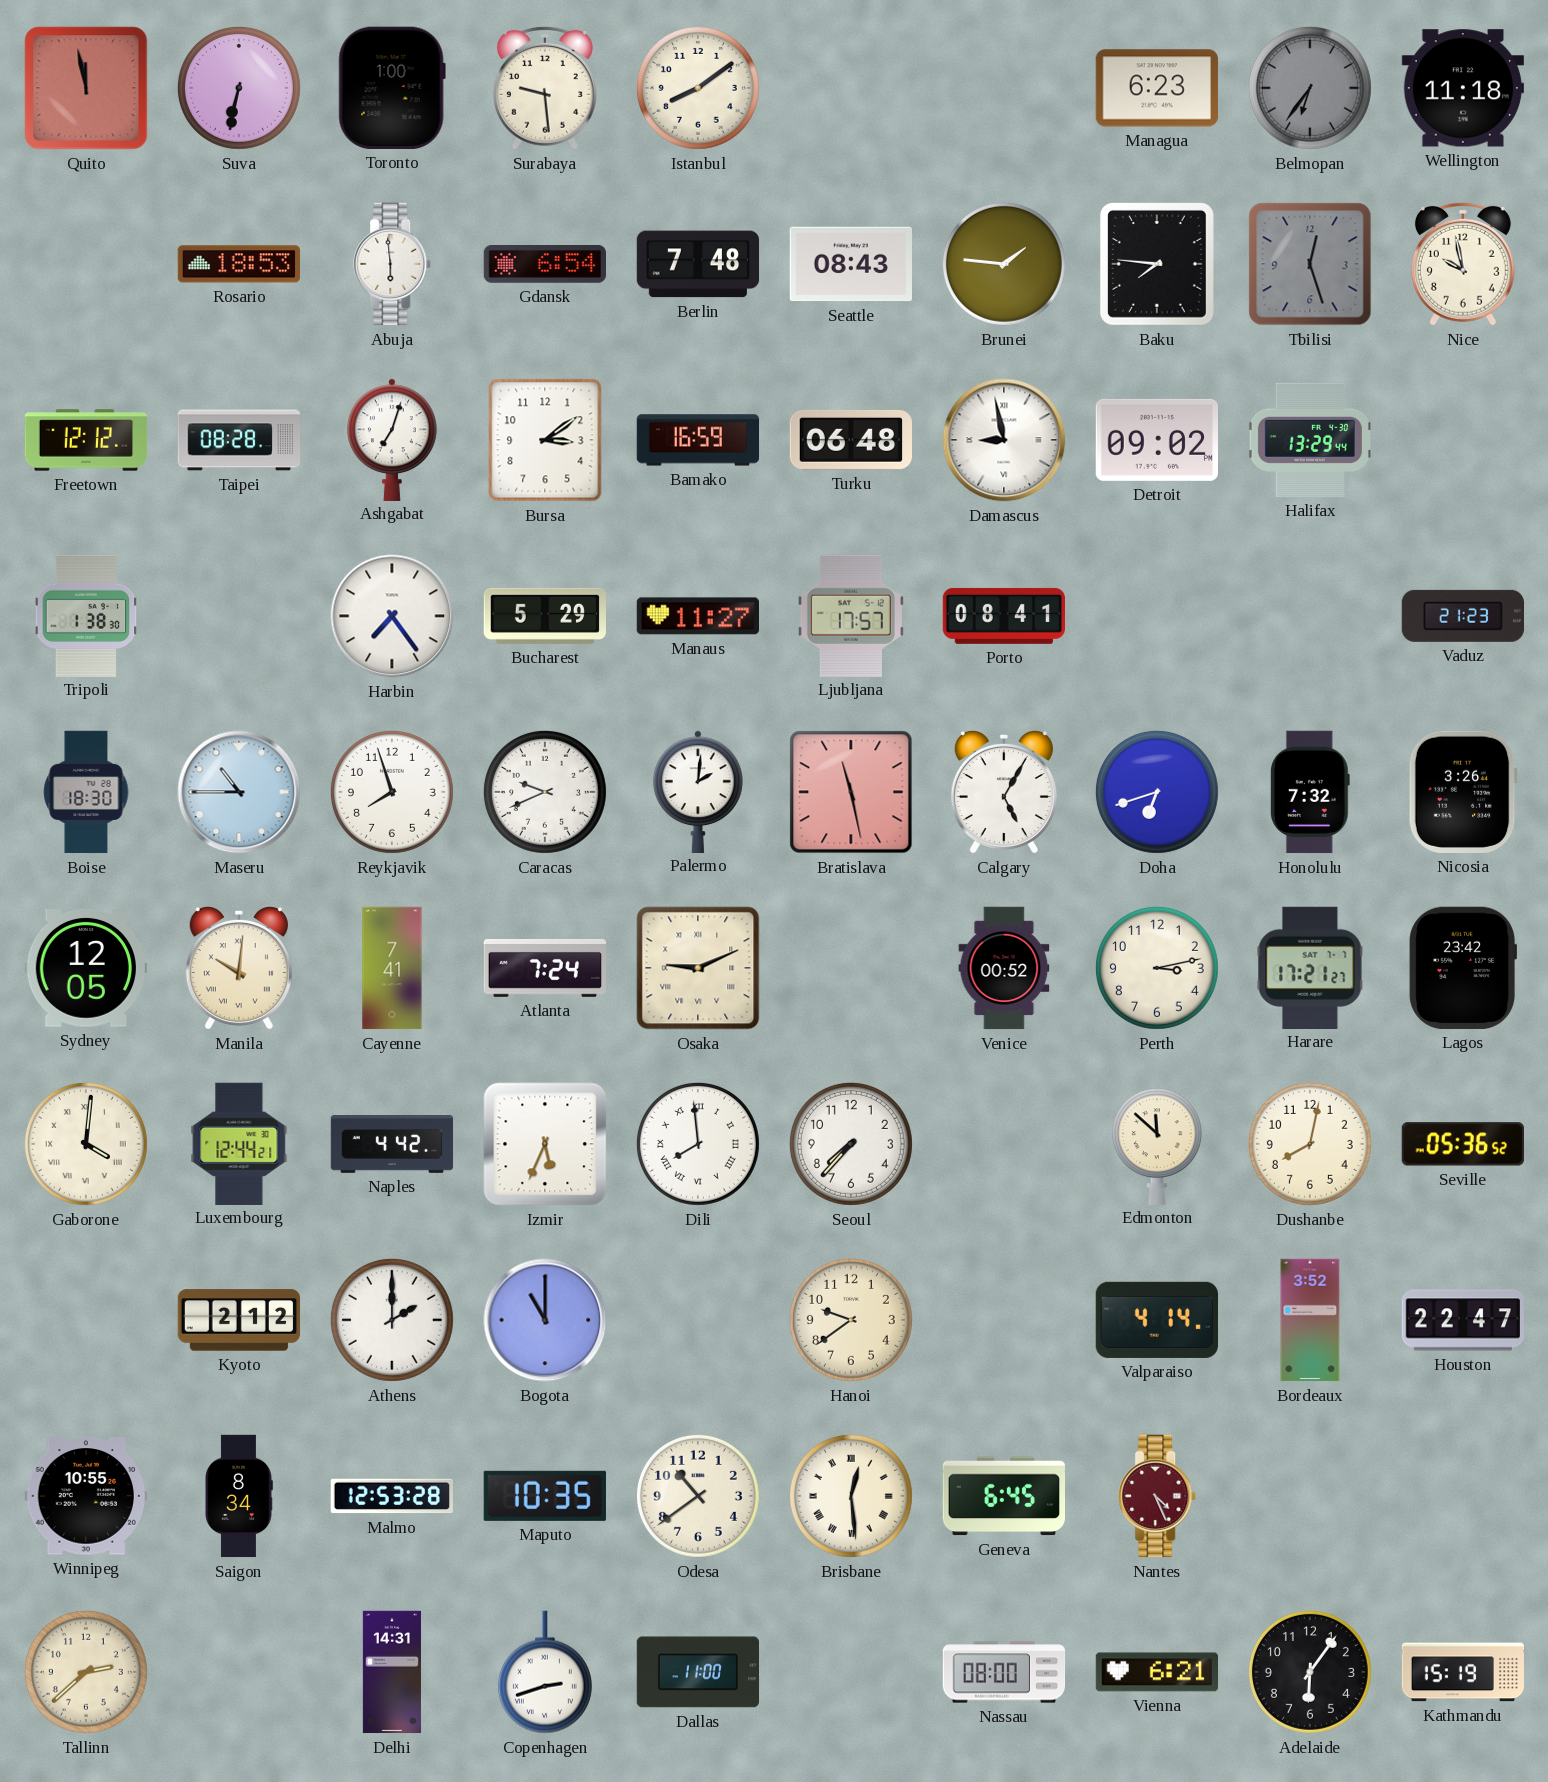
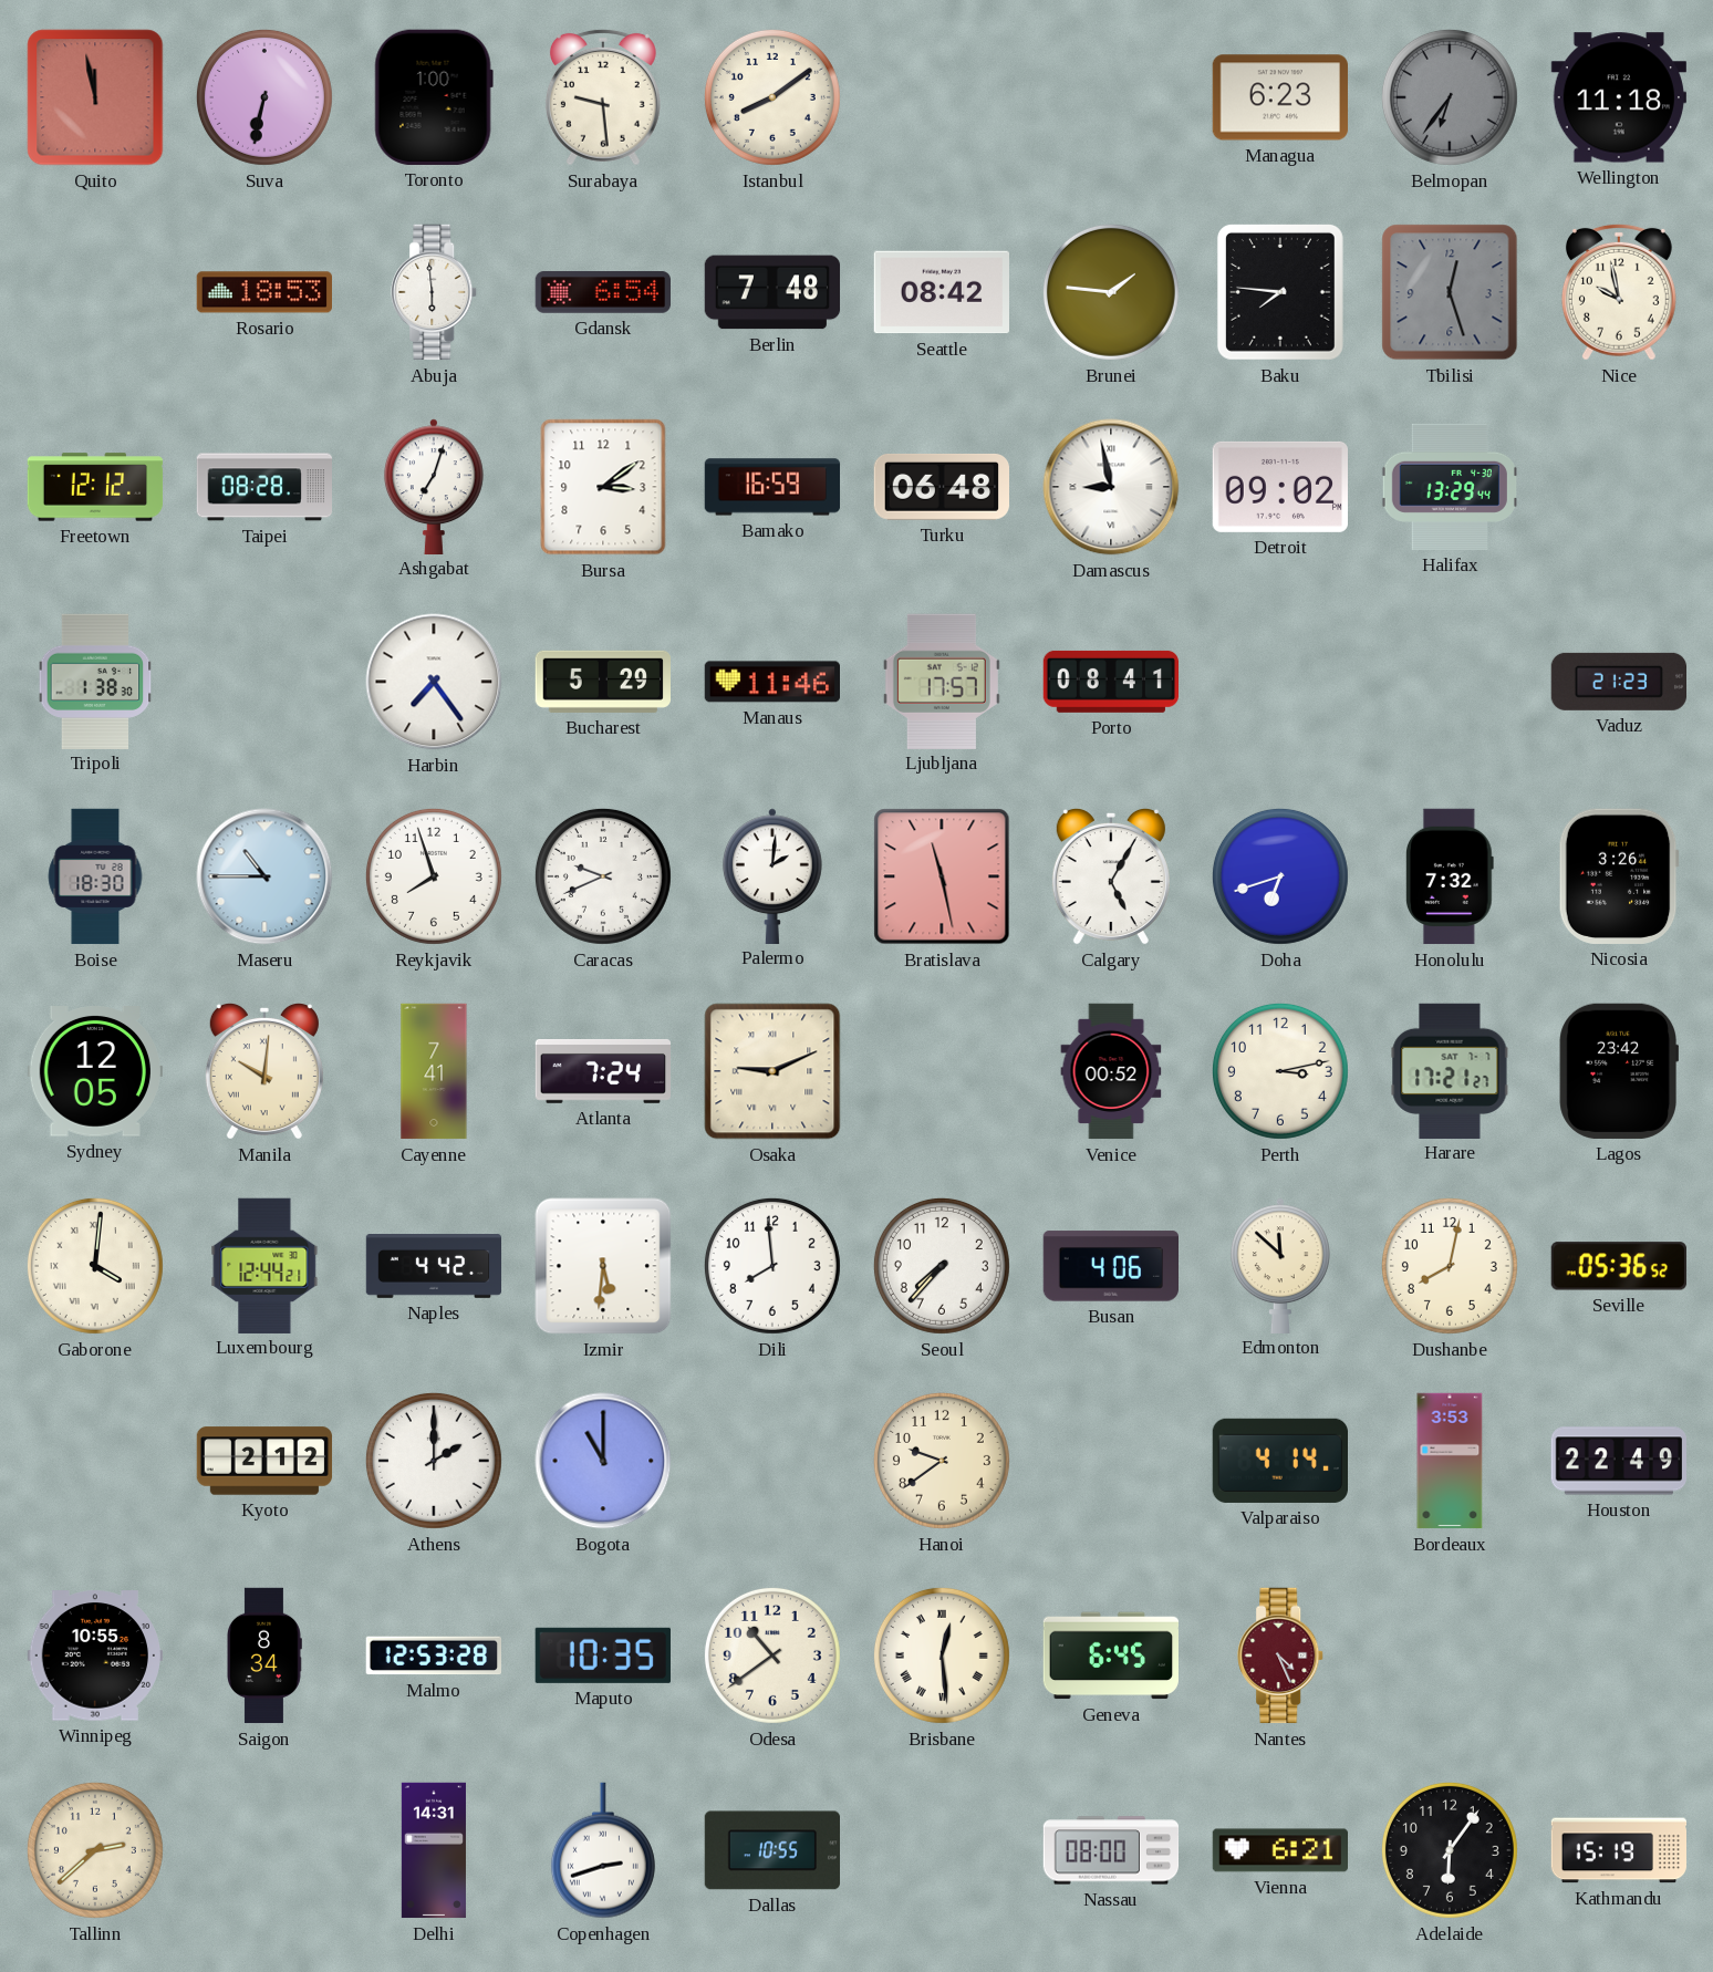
Seattle: 08:43 -> 08:42 (941, 292)
Manaus: 11:27 -> 11:46 (771, 682)
Izmir: 5:34 -> 5:31 (603, 1266)
Dili numerals: Roman -> Arabic (772, 1266)
Busan: none -> 4:06 (1110, 1266)
Bordeaux: 3:52 -> 3:53 (1450, 1461)
Houston: 22:47 -> 22:49 (1618, 1461)
Dallas: 11:00 -> 10:55 (771, 1850)
